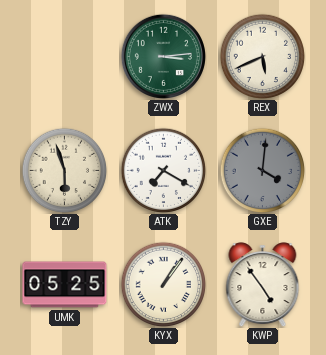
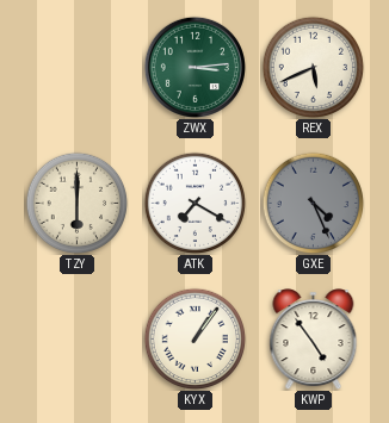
TZY: 5:57 -> 6:00 (76, 203)
GXE: 4:01 -> 4:26 (313, 203)
UMK: 05:25 -> none (65, 285)
